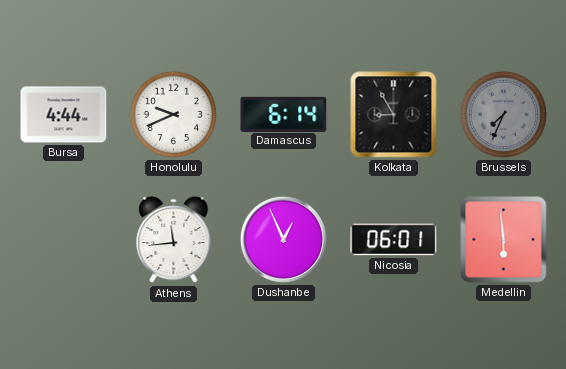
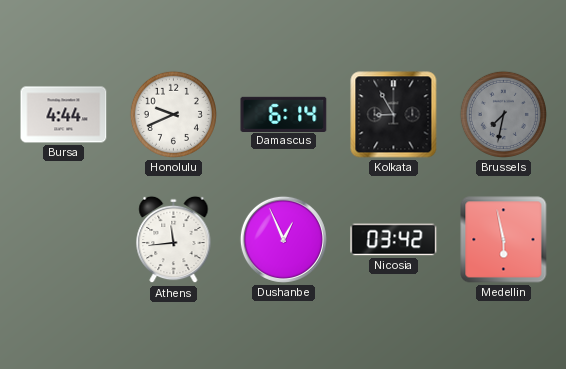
Brussels: 7:34 -> 7:32 (503, 114)
Nicosia: 06:01 -> 03:42 (394, 240)
Medellin: 5:59 -> 5:58 (504, 240)
